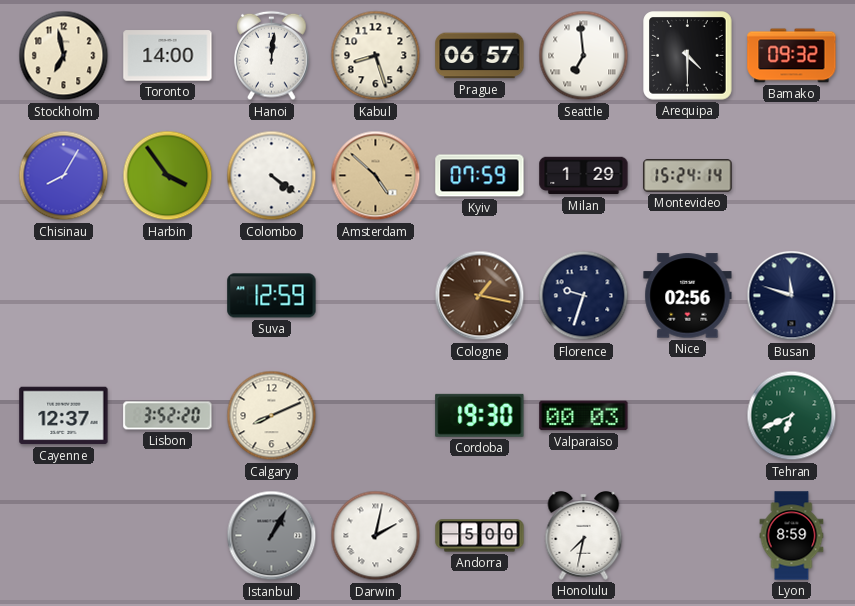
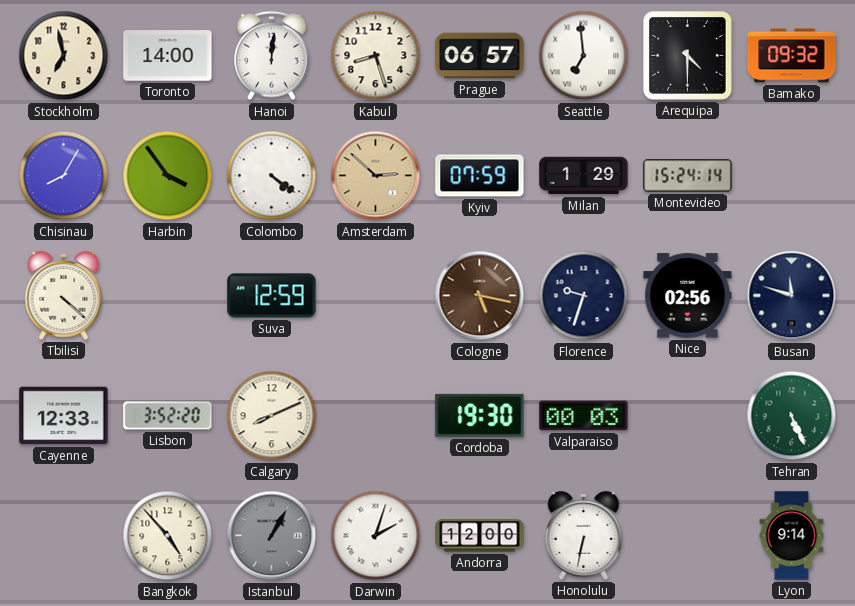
Amsterdam: 4:52 -> 2:52 (376, 176)
Tbilisi: none -> 4:22 (64, 295)
Cologne: 1:17 -> 5:17 (480, 296)
Cayenne: 12:37 -> 12:33 (64, 416)
Tehran: 6:41 -> 5:26 (792, 416)
Bangkok: none -> 4:53 (168, 536)
Darwin: 2:02 -> 2:03 (376, 536)
Andorra: 5:00 -> 12:00 (480, 536)
Honolulu: 7:32 -> 6:32 (584, 535)
Lyon: 8:59 -> 9:14 (792, 536)
